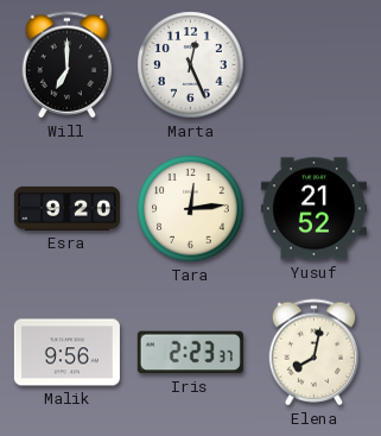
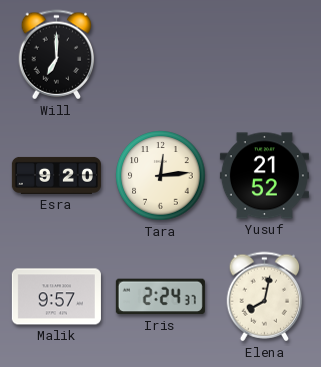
Marta: 12:26 -> none (191, 65)
Malik: 9:56 -> 9:57 (56, 297)
Iris: 2:23 -> 2:24 (160, 297)
